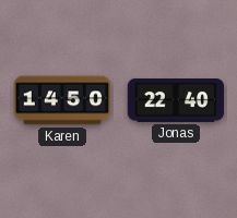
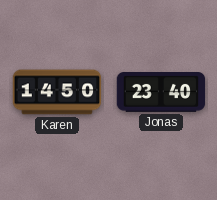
Jonas: 22:40 -> 23:40 (161, 93)
